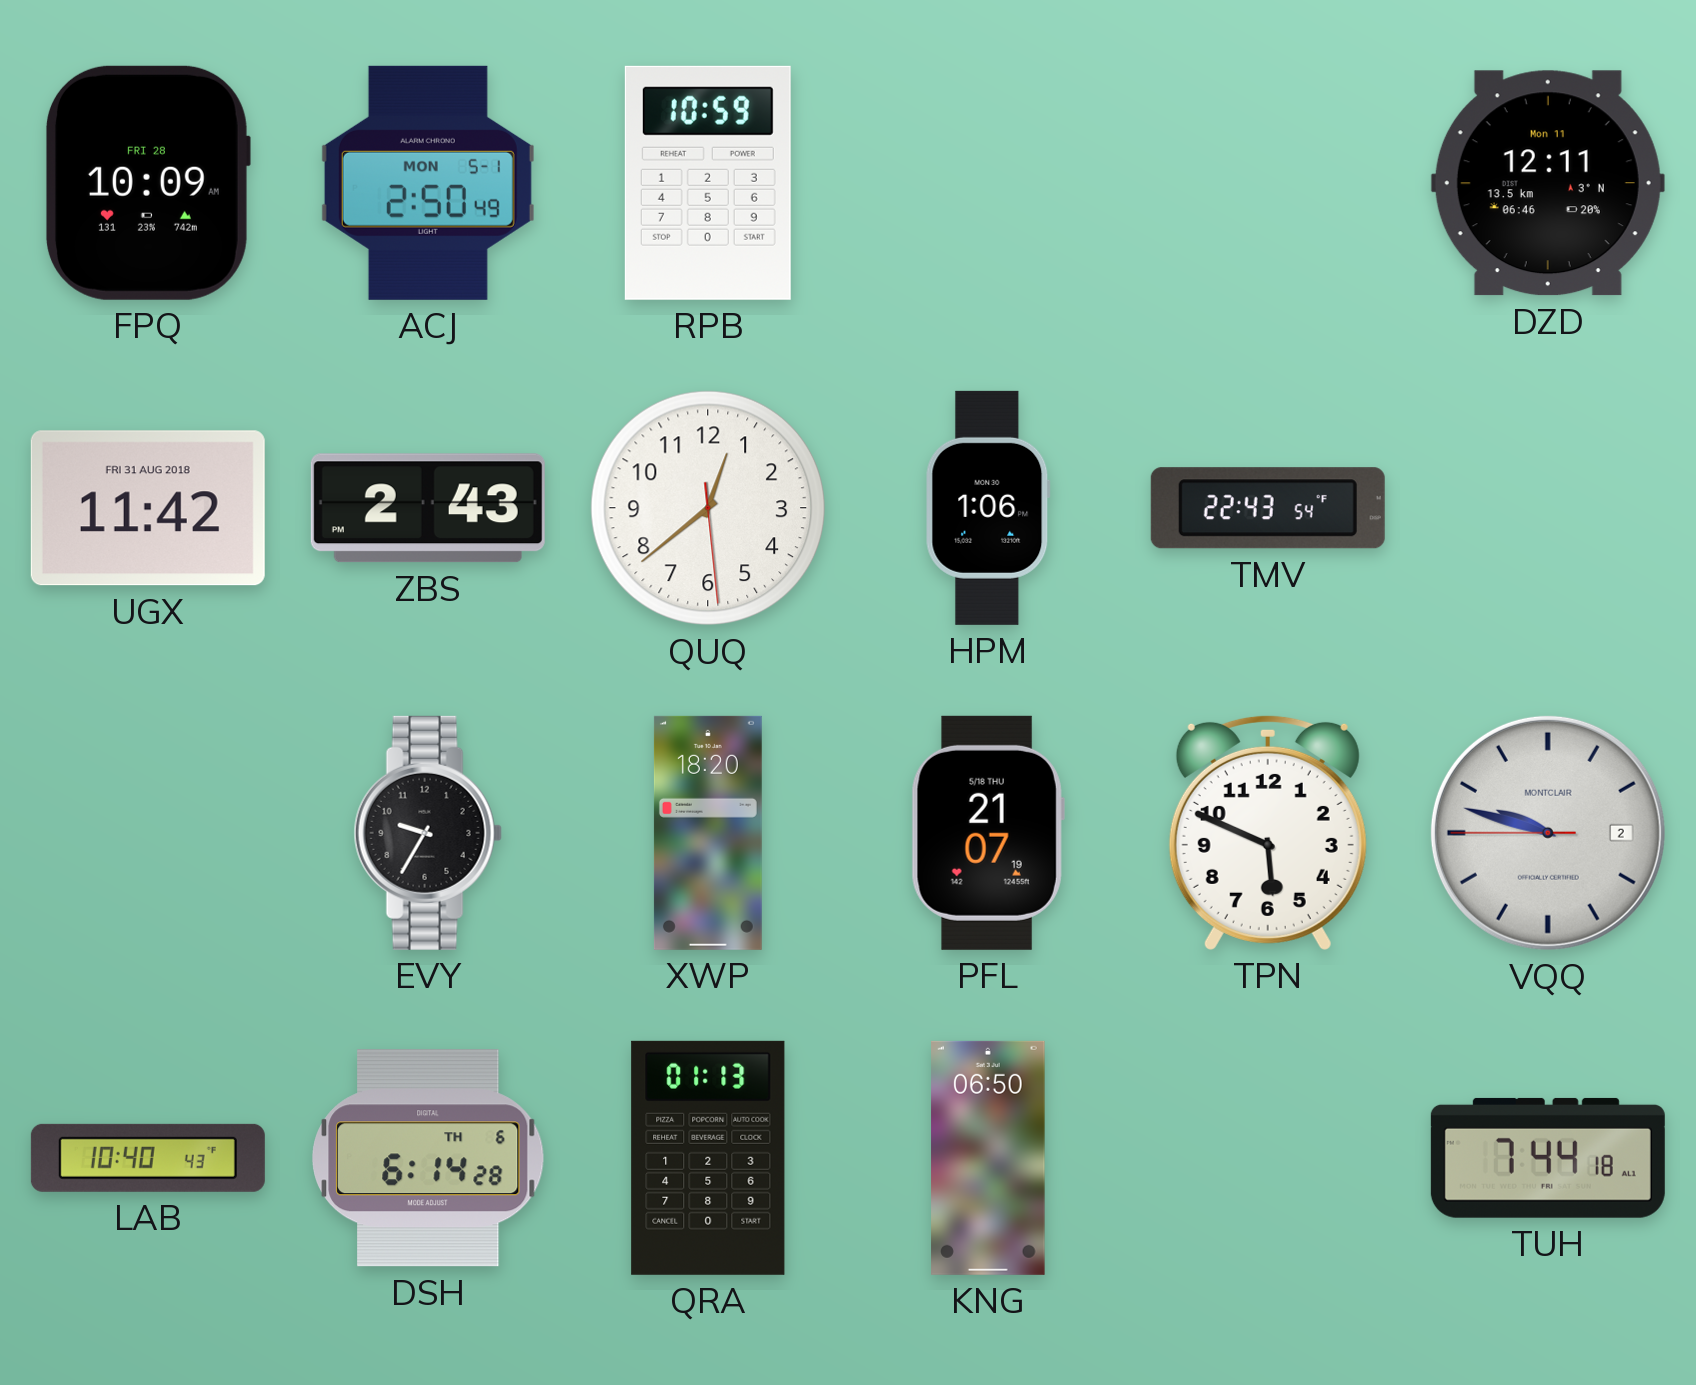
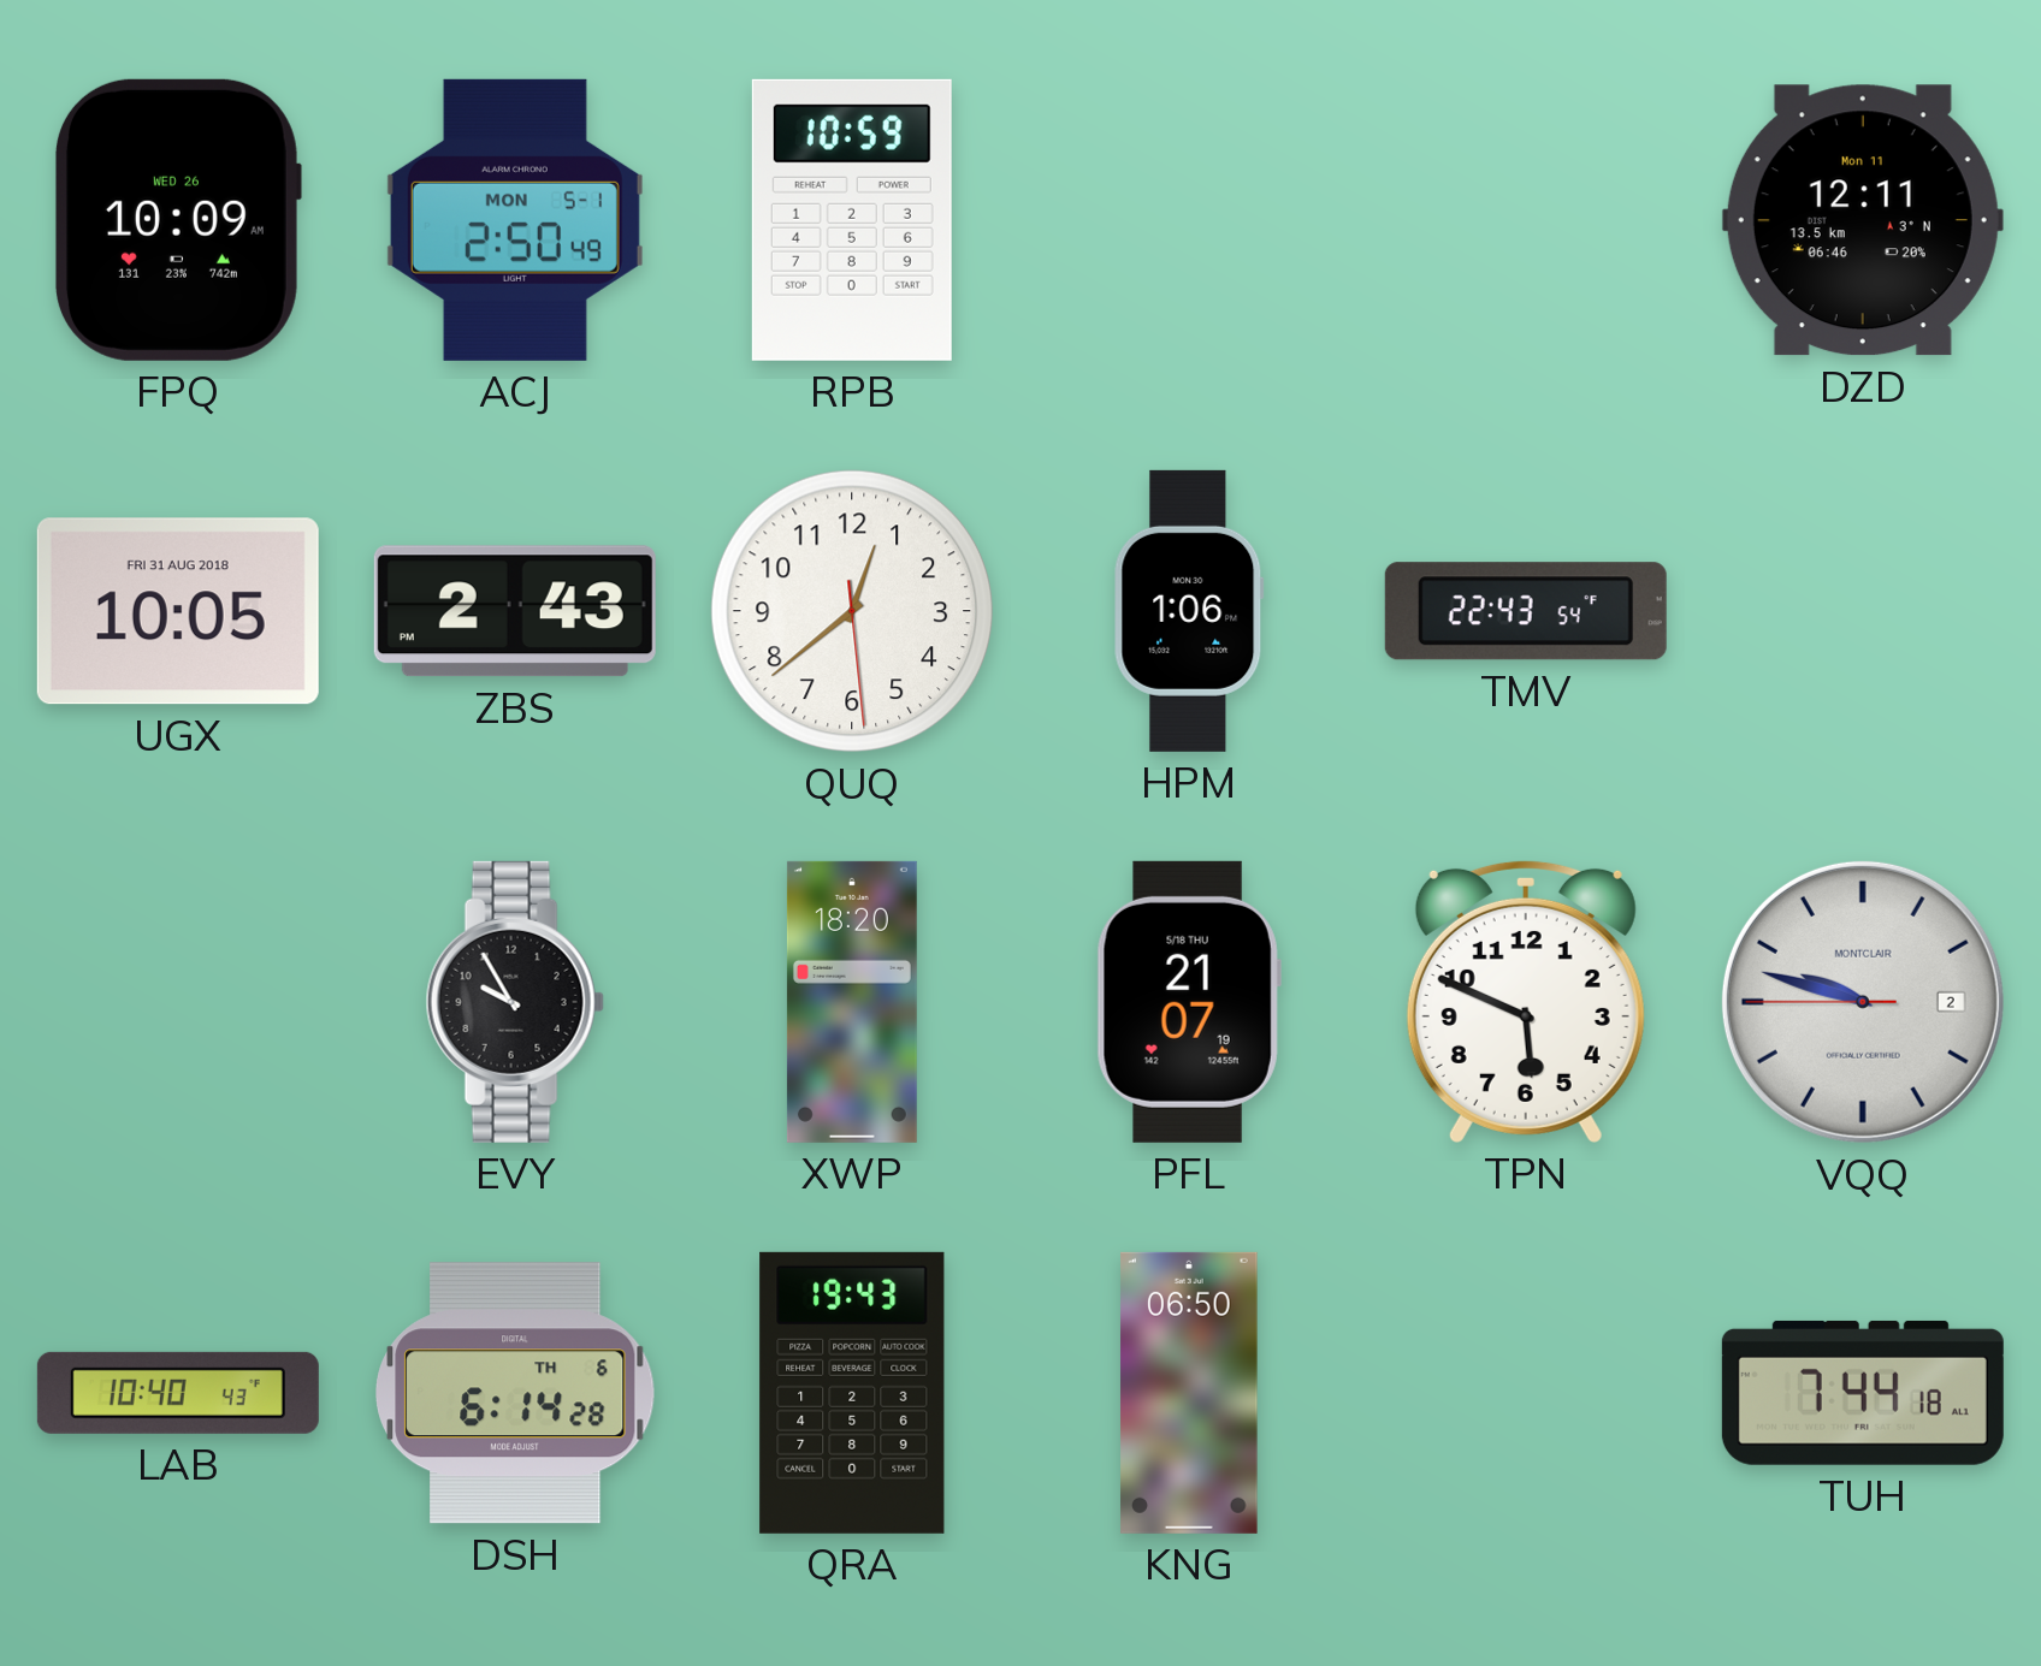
FPQ date: FRI 28 -> WED 26 (177, 220)
UGX: 11:42 -> 10:05 (178, 611)
EVY: 9:35 -> 9:55 (515, 1002)
QRA: 01:13 -> 19:43 (852, 1393)
